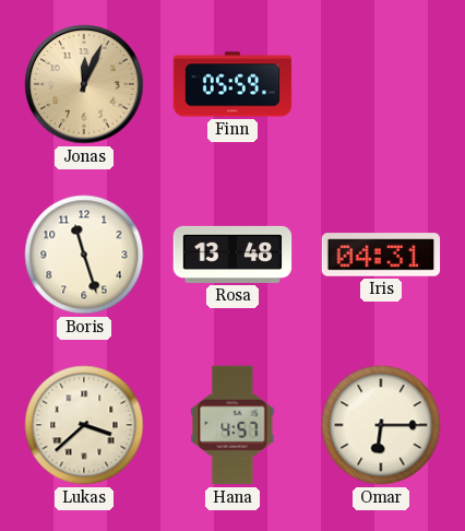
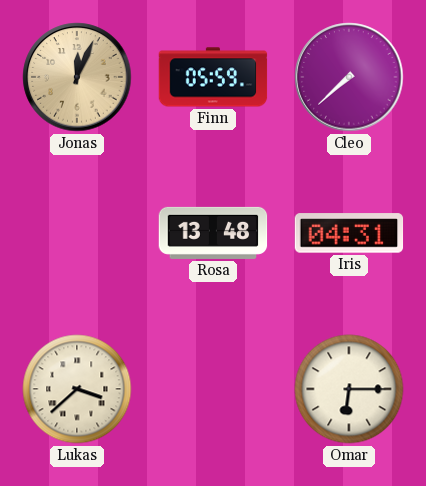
Cleo: none -> 7:38 (349, 77)
Boris: 11:27 -> none (84, 255)
Hana: 4:57 -> none (233, 425)
